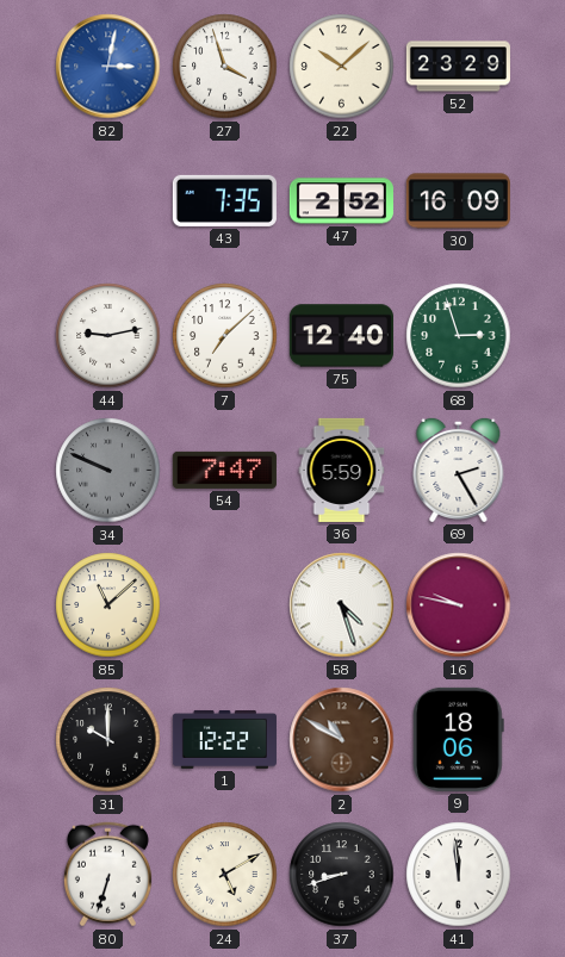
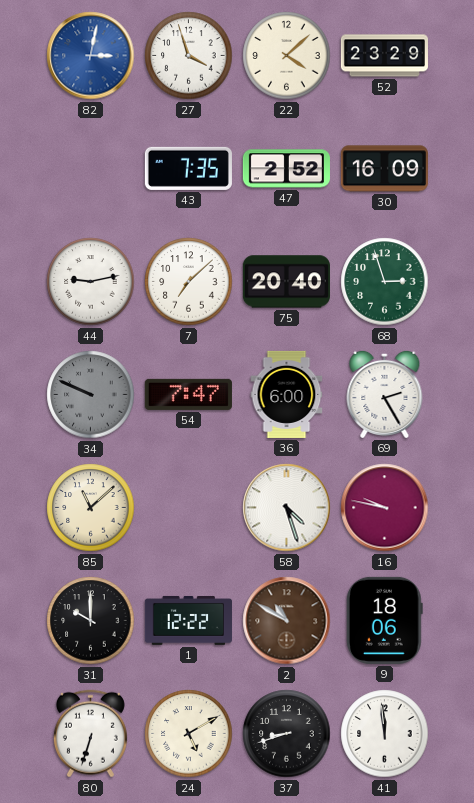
22: 10:08 -> 4:08 (287, 56)
75: 12:40 -> 20:40 (286, 282)
36: 5:59 -> 6:00 (287, 394)
